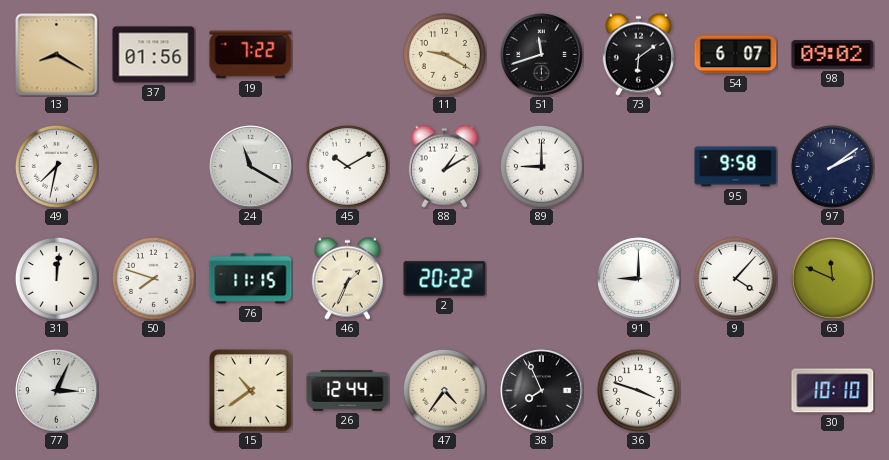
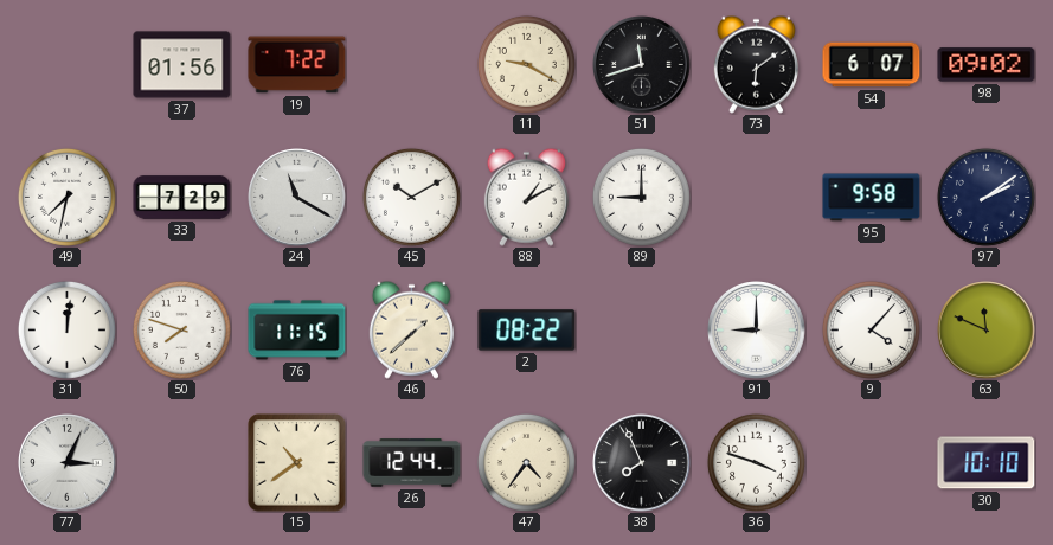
13: 8:20 -> none (57, 55)
33: none -> 7:29 (182, 198)
46: 1:34 -> 1:38 (411, 329)
2: 20:22 -> 08:22 (527, 331)
